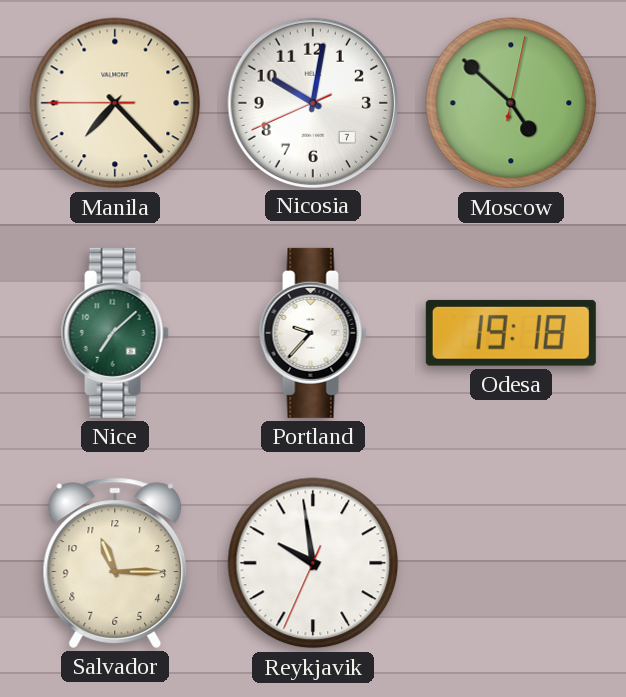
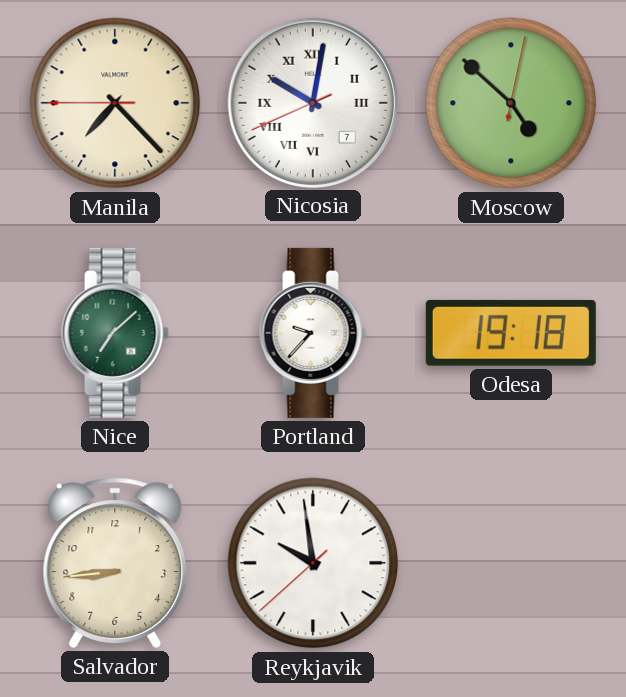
Nicosia numerals: Arabic -> Roman (312, 102)
Salvador: 11:15 -> 8:44 (115, 563)
Reykjavik: 9:58:34 -> 9:58:38 (313, 563)
